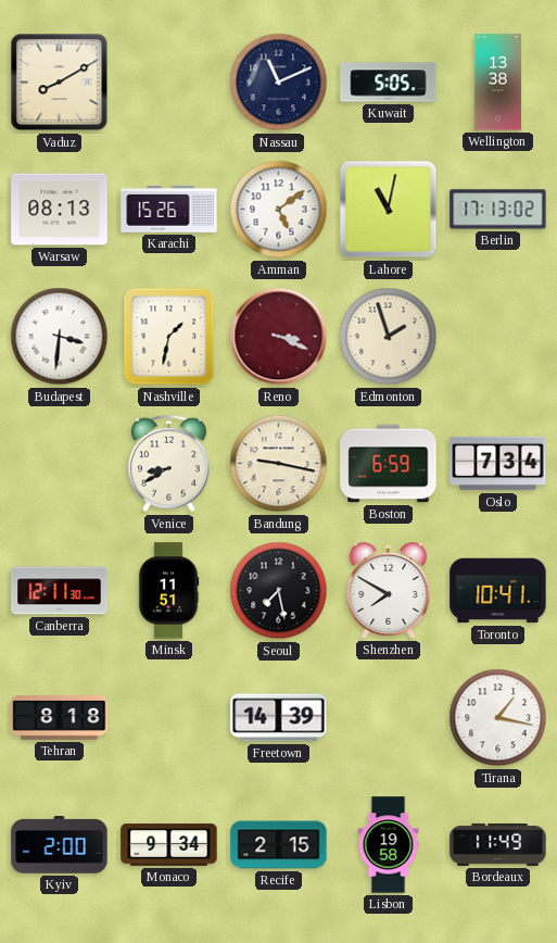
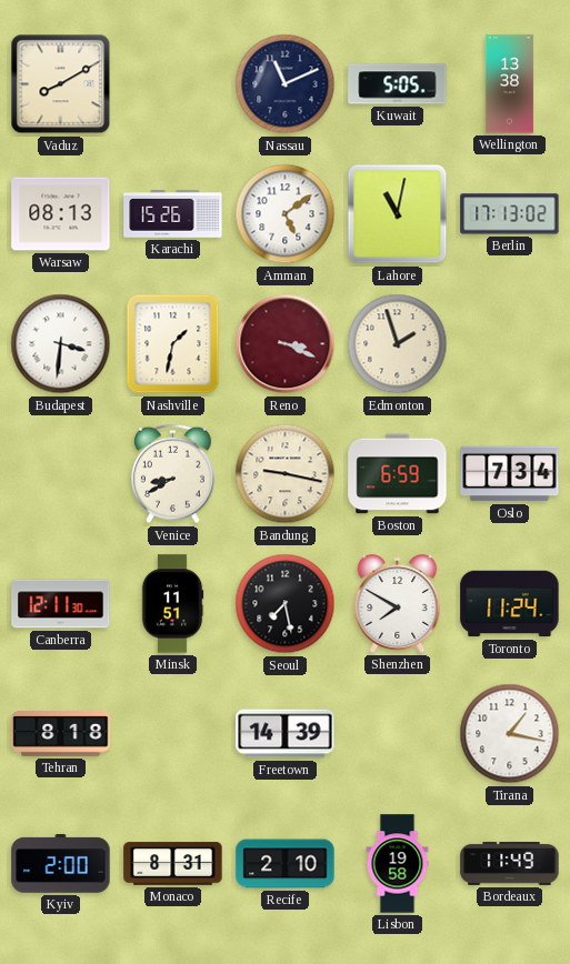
Toronto: 10:41 -> 11:24 (510, 604)
Monaco: 9:34 -> 8:31 (173, 864)
Recife: 2:15 -> 2:10 (286, 864)
